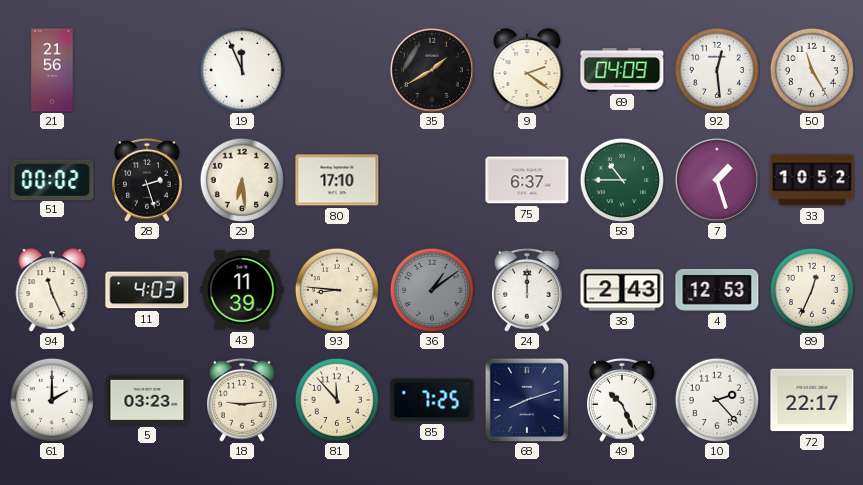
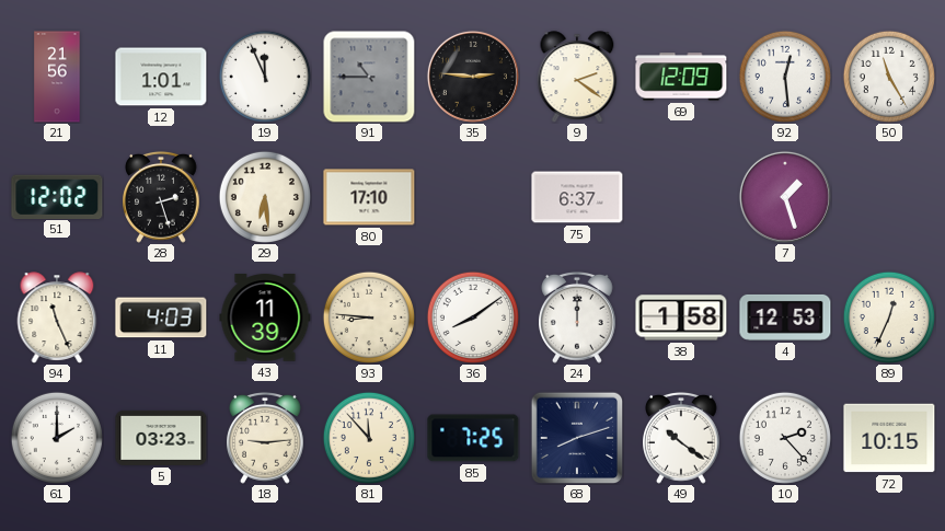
12: none -> 1:01 (161, 77)
91: none -> 10:45 (369, 77)
35: 1:40 -> 2:46 (473, 77)
69: 04:09 -> 12:09 (681, 77)
51: 00:02 -> 12:02 (57, 196)
58: 10:45 -> none (622, 180)
33: 10:52 -> none (812, 180)
36: 1:09 -> 8:09 (473, 318)
36 dial: grey -> white (473, 318)
38: 2:43 -> 1:58 (681, 318)
49: 10:26 -> 10:21 (682, 438)
72: 22:17 -> 10:15 (889, 438)
